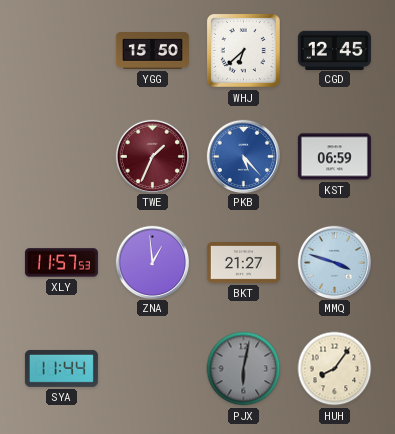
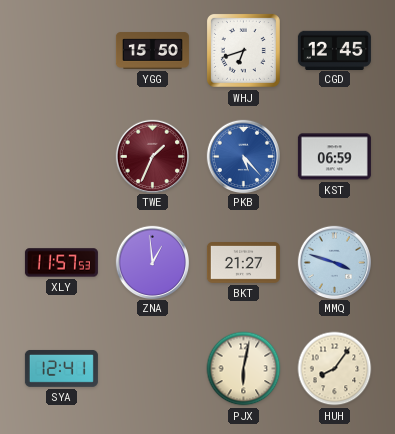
WHJ: 6:38 -> 6:42 (243, 50)
SYA: 11:44 -> 12:41 (61, 368)
PJX dial: grey -> cream (244, 369)
